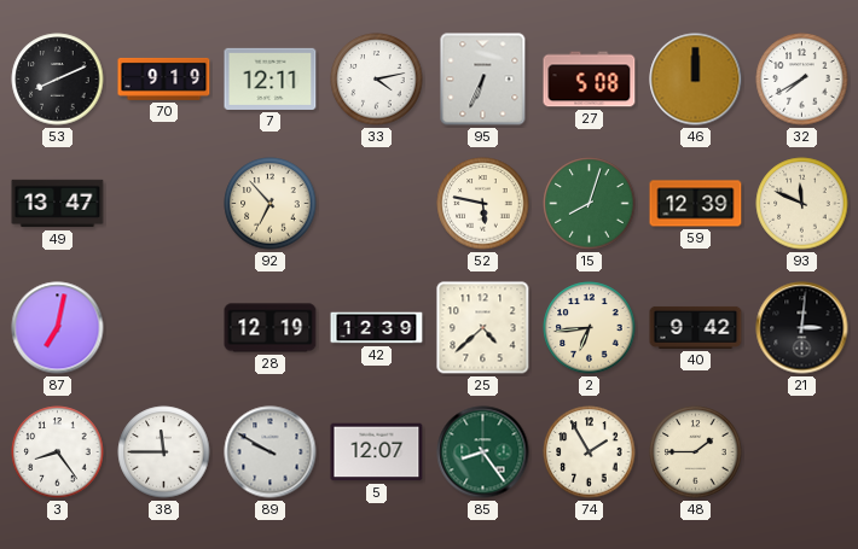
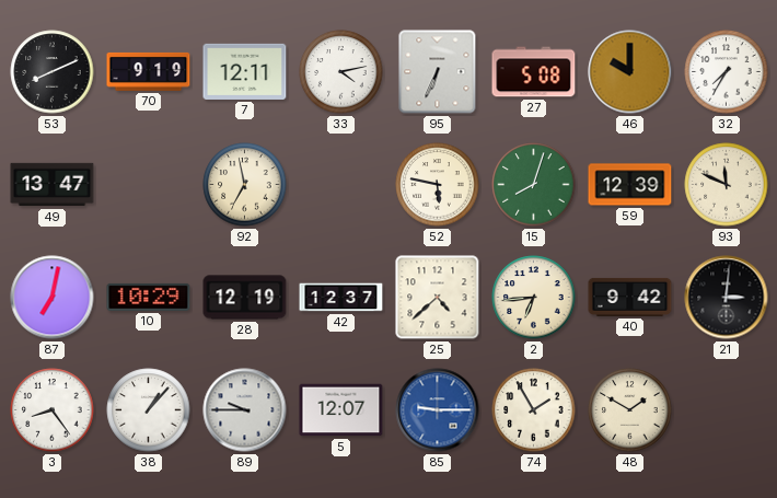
46: 12:00 -> 10:00 (630, 72)
32: 7:40 -> 7:35 (727, 72)
92: 6:53 -> 6:58 (245, 185)
10: none -> 10:29 (149, 297)
42: 12:39 -> 12:37 (341, 298)
38: 11:45 -> 1:07 (149, 410)
89: 9:50 -> 9:45 (245, 410)
85: 8:24 -> 9:15 (438, 410)
85 dial: green -> blue (438, 410)
48: 1:45 -> 1:50 (630, 410)
